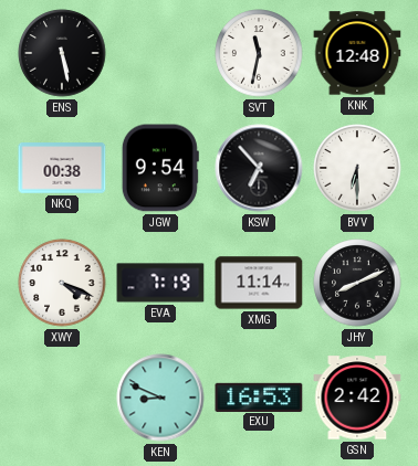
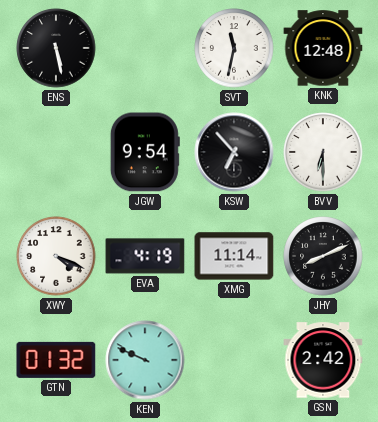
NKQ: 00:38 -> none (62, 168)
EVA: 7:19 -> 4:19 (145, 256)
GTN: none -> 01:32 (56, 360)
KEN: 8:49 -> 9:49 (145, 360)
EXU: 16:53 -> none (259, 396)
